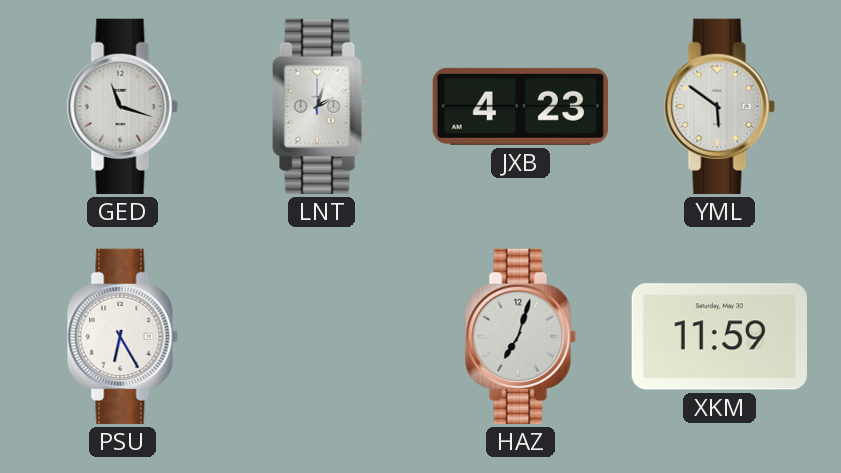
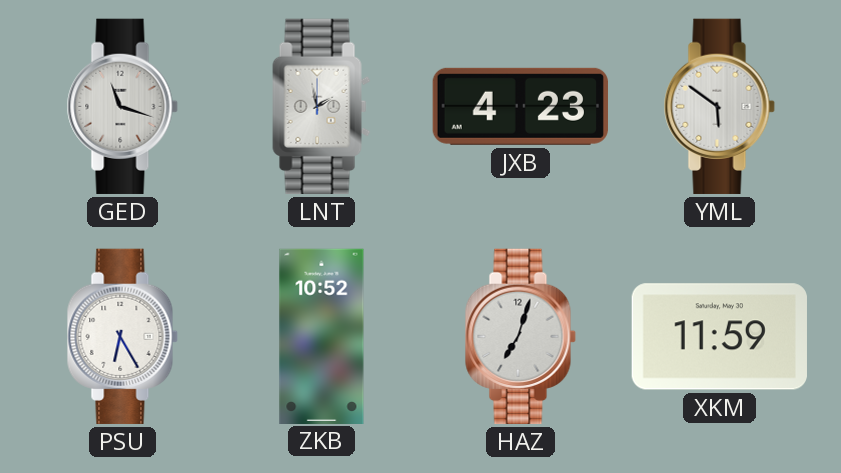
LNT: 2:03 -> 1:58 (322, 106)
ZKB: none -> 10:52 (322, 336)
